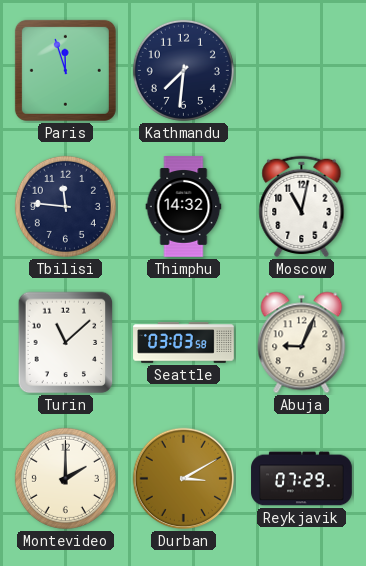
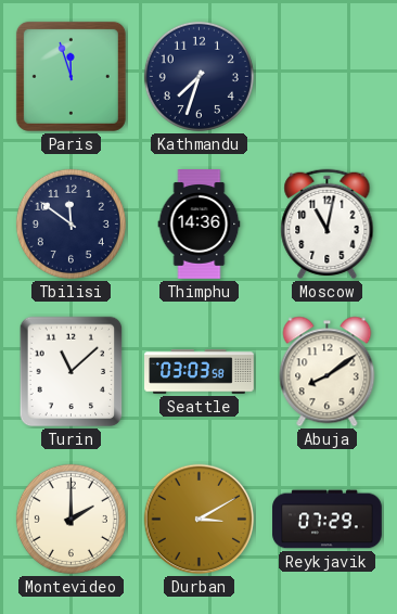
Kathmandu: 7:31 -> 7:33 (198, 76)
Tbilisi: 11:46 -> 11:51 (71, 223)
Thimphu: 14:32 -> 14:36 (200, 225)
Abuja: 9:04 -> 8:09 (328, 372)
